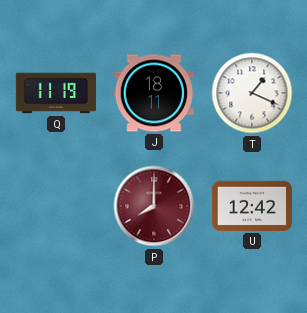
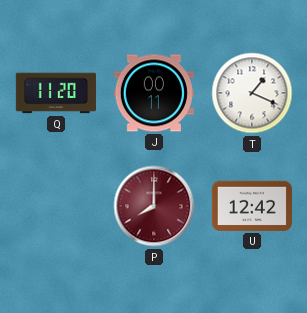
Q: 11:19 -> 11:20 (56, 93)
J: 18:11 -> 00:11 (154, 93)
